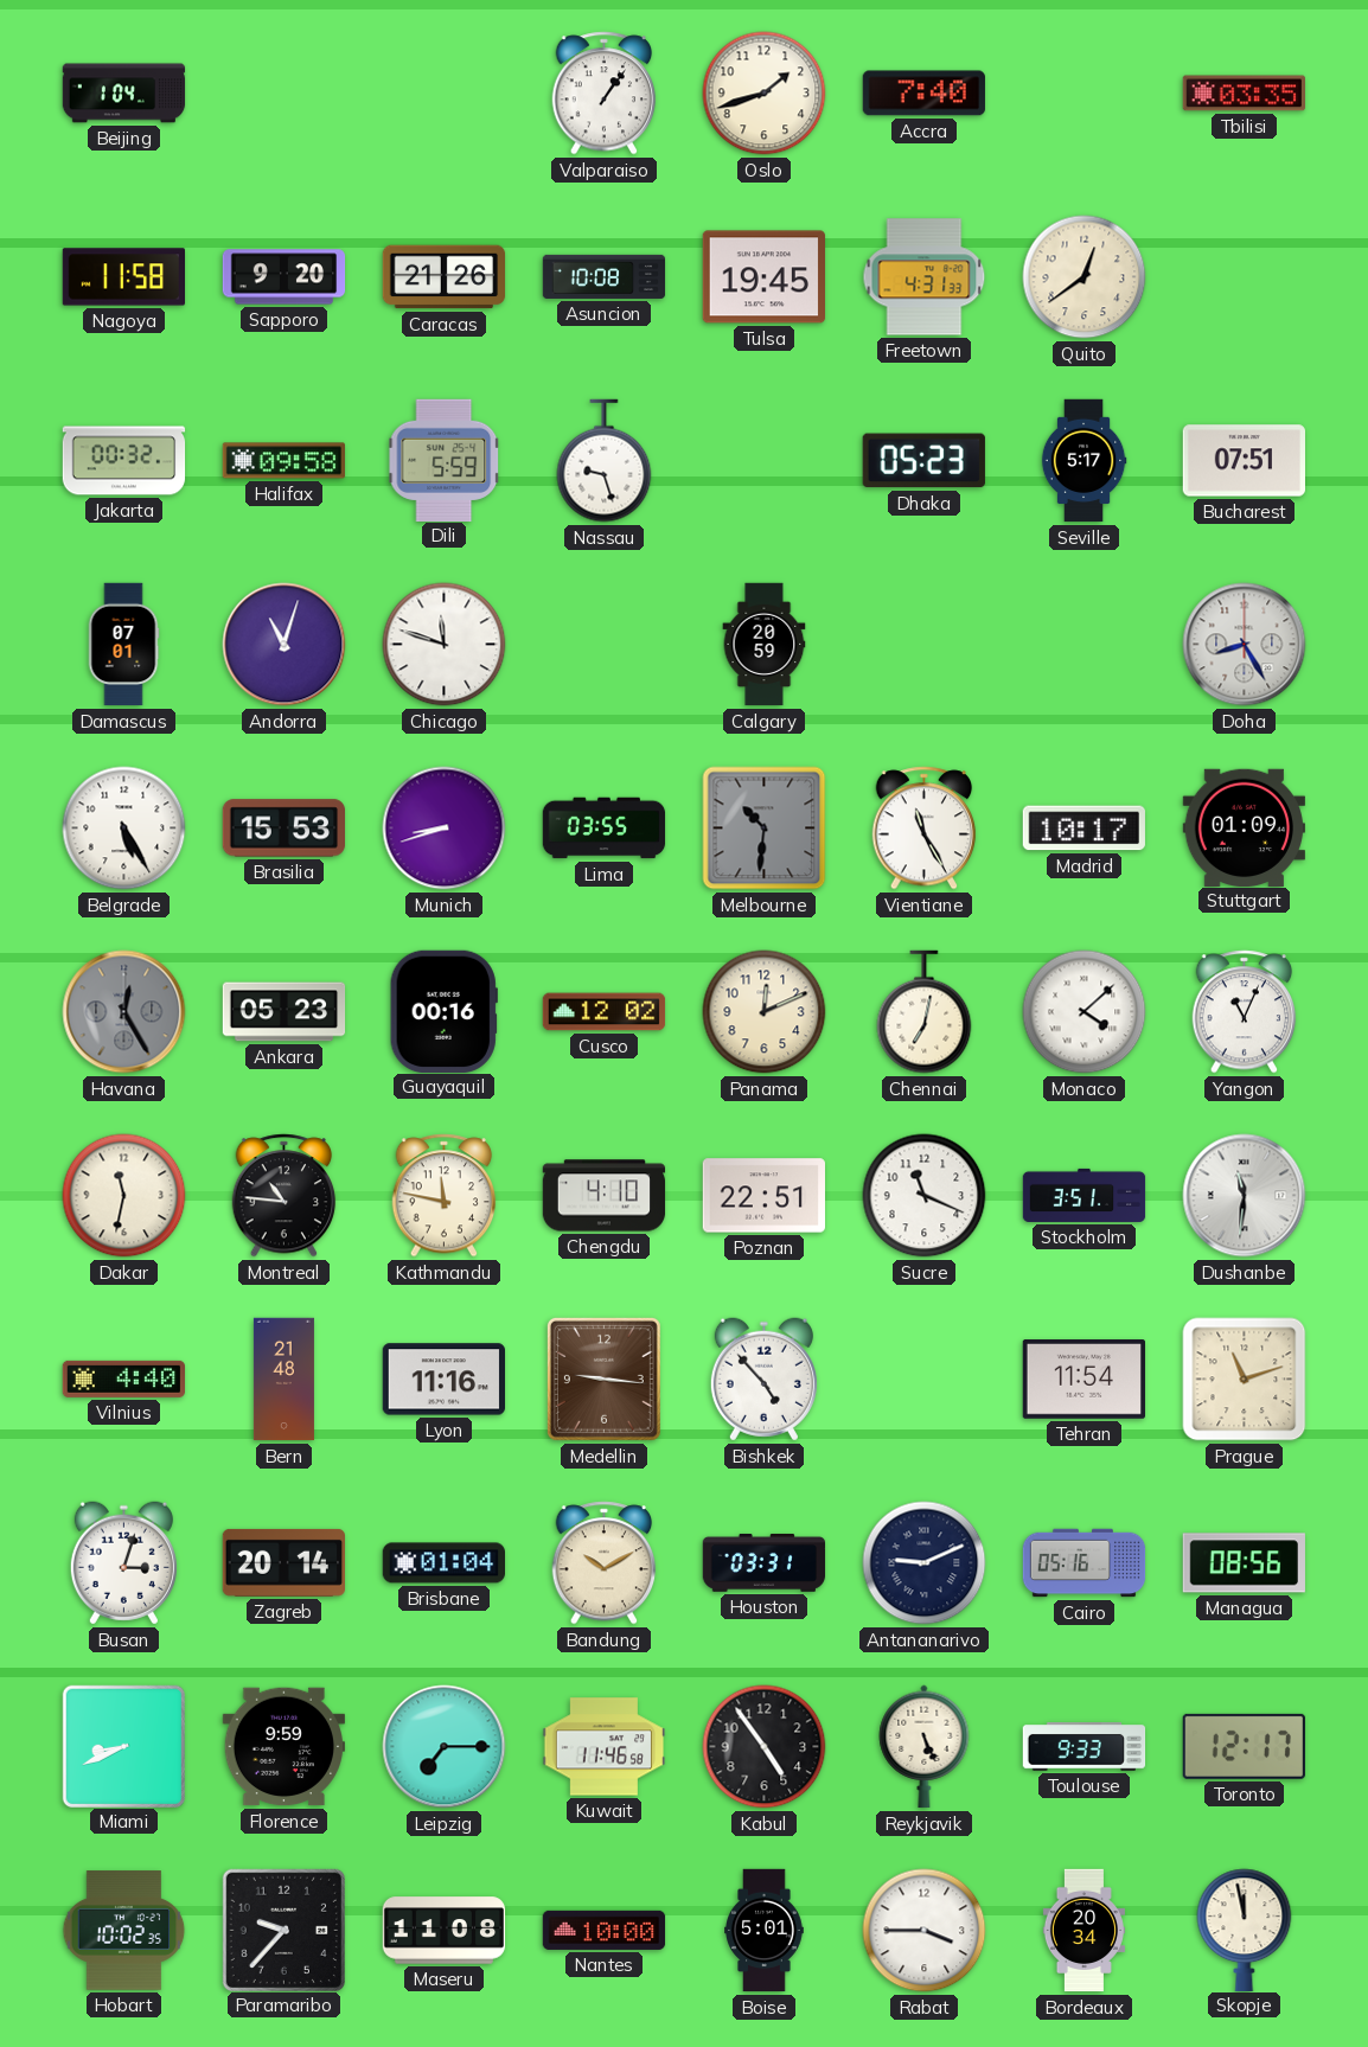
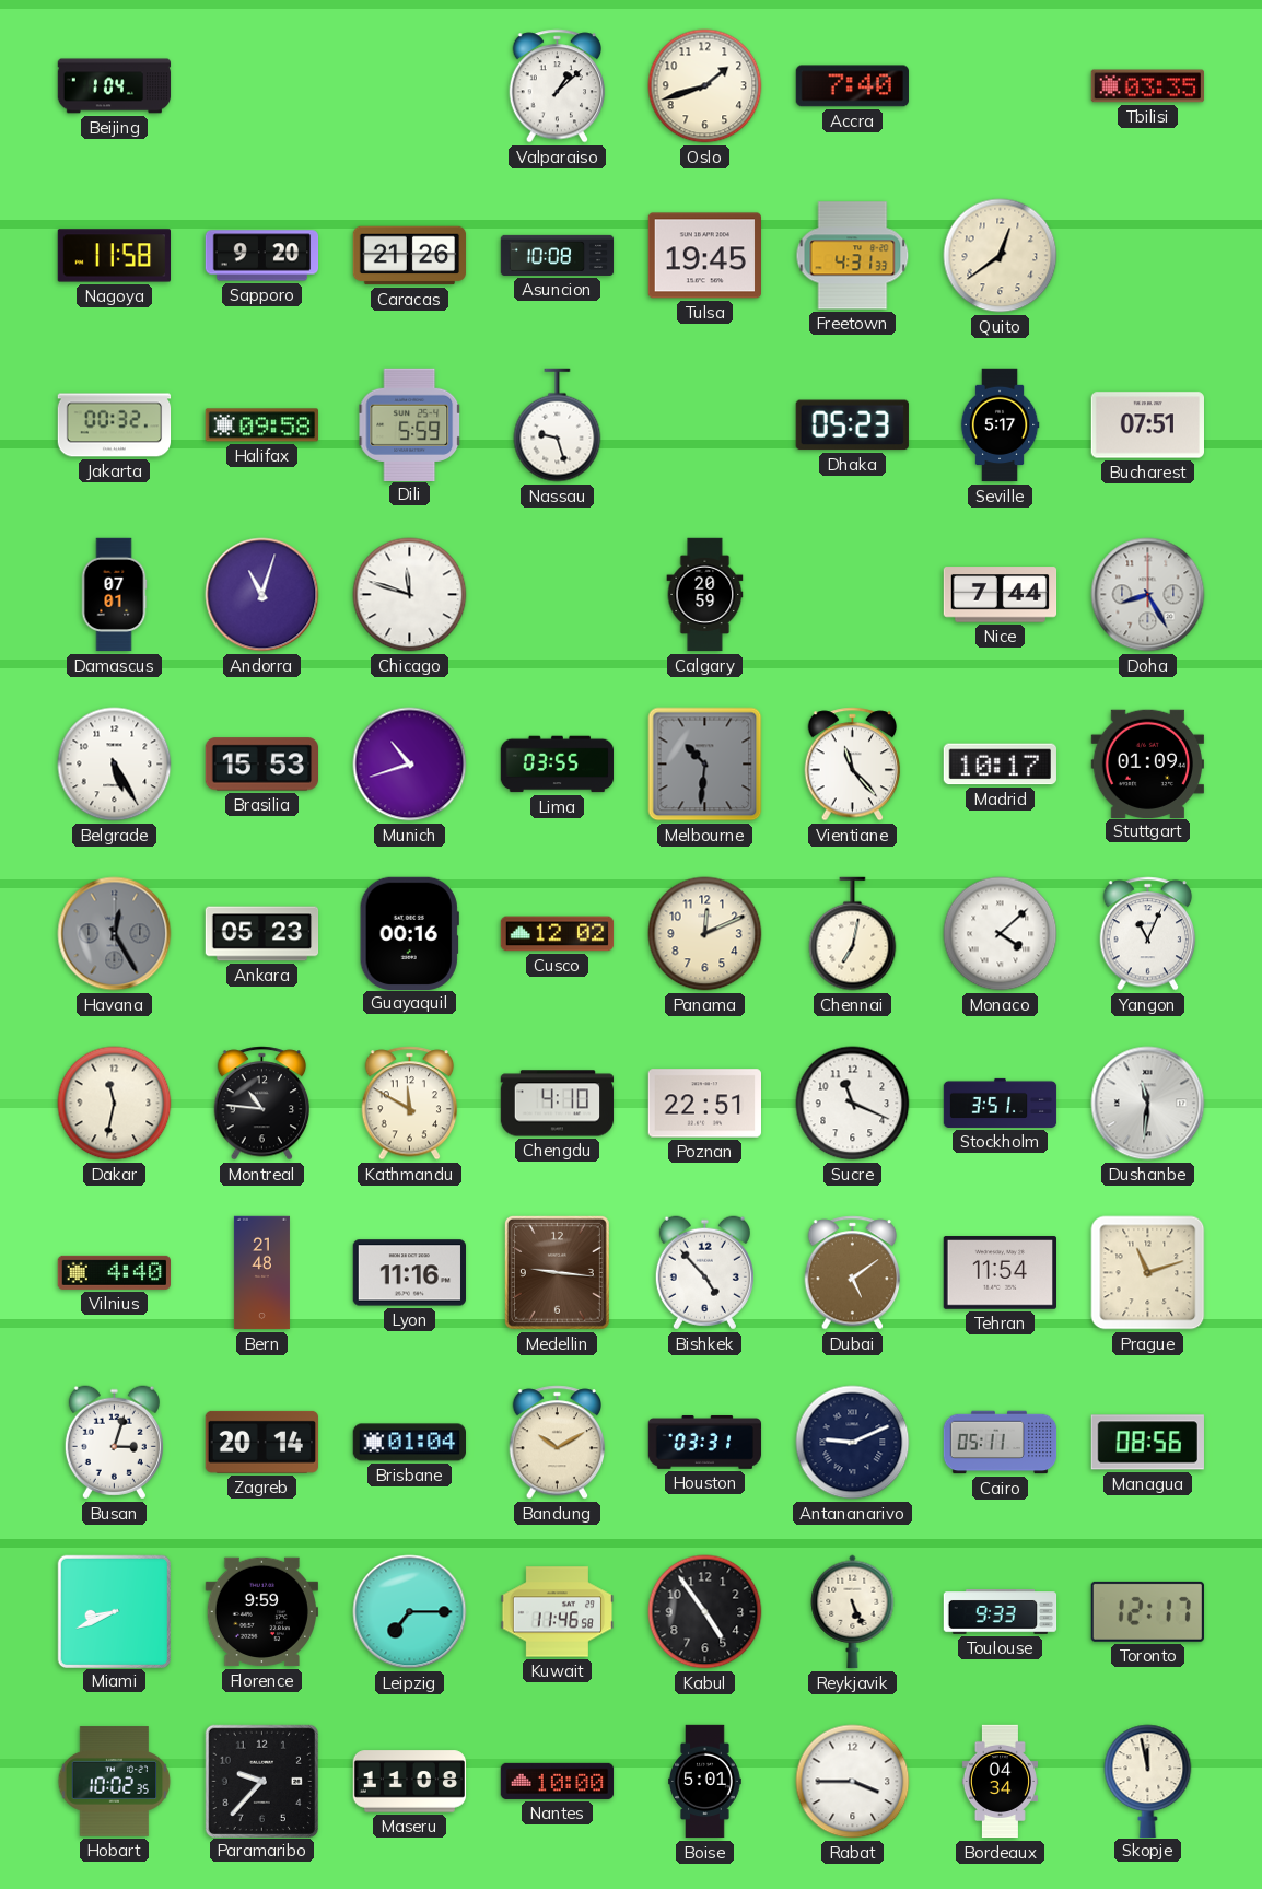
Valparaiso: 1:06 -> 1:08 (558, 86)
Nice: none -> 7:44 (1001, 595)
Munich: 8:42 -> 10:42 (410, 765)
Vientiane: 11:25 -> 11:23 (853, 765)
Kathmandu: 11:47 -> 11:50 (410, 1104)
Dubai: none -> 5:09 (853, 1273)
Cairo: 05:16 -> 05:11 (1001, 1443)
Bordeaux: 20:34 -> 04:34 (1000, 1782)
